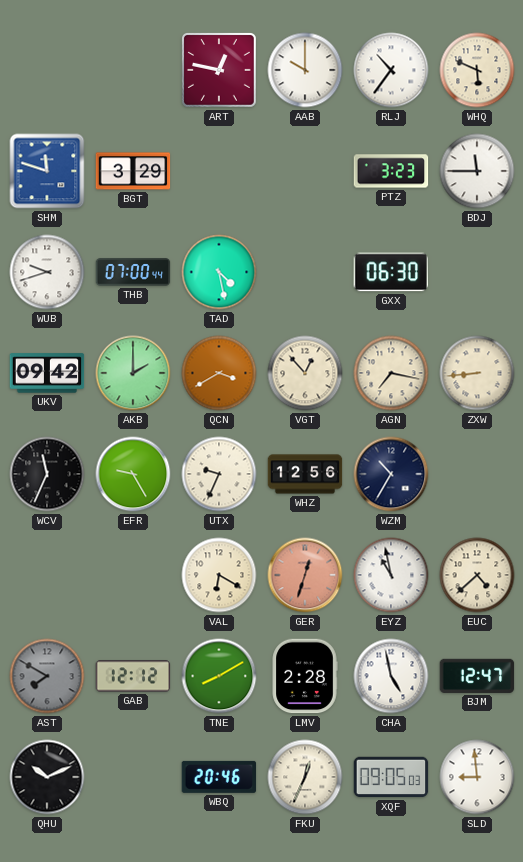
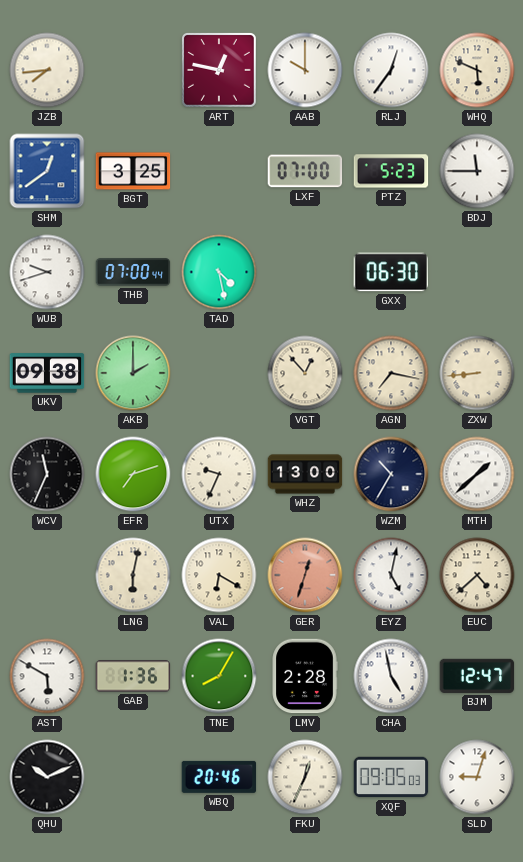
JZB: none -> 7:44 (47, 70)
RLJ: 10:36 -> 12:36 (391, 70)
SHM: 11:48 -> 12:39 (47, 171)
BGT: 3:29 -> 3:25 (133, 171)
LXF: none -> 07:00 (305, 171)
PTZ: 3:23 -> 5:23 (391, 171)
UKV: 09:42 -> 09:38 (47, 373)
QCN: 3:40 -> none (219, 373)
EFR: 9:25 -> 7:12 (133, 474)
WHZ: 12:56 -> 13:00 (305, 474)
MTH: none -> 1:38 (477, 474)
LNG: none -> 6:02 (133, 575)
EYZ: 10:58 -> 5:02 (391, 575)
AST: 7:50 -> 5:50 (47, 676)
AST dial: grey -> white (47, 676)
GAB: 12:12 -> 1:36 (133, 676)
TNE: 8:10 -> 8:05 (219, 676)
SLD: 8:59 -> 9:03 (477, 777)
